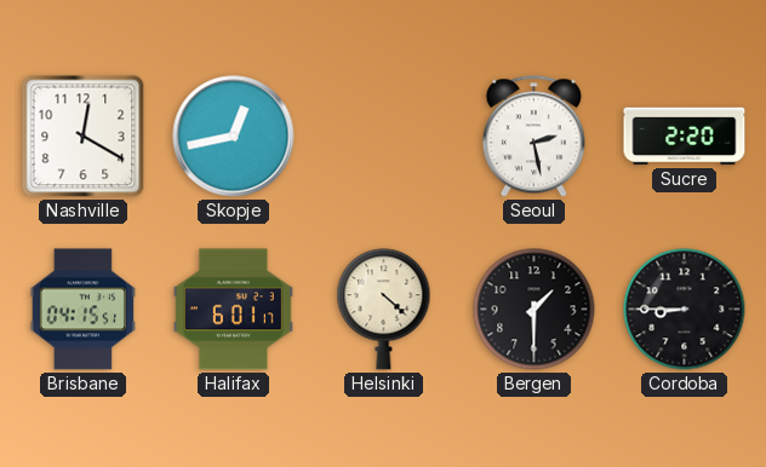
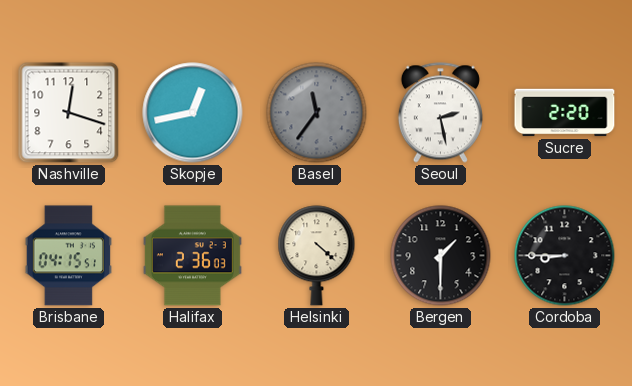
Nashville: 12:20 -> 12:18 (69, 113)
Basel: none -> 11:36 (317, 113)
Halifax: 6:01 -> 2:36 (192, 256)
